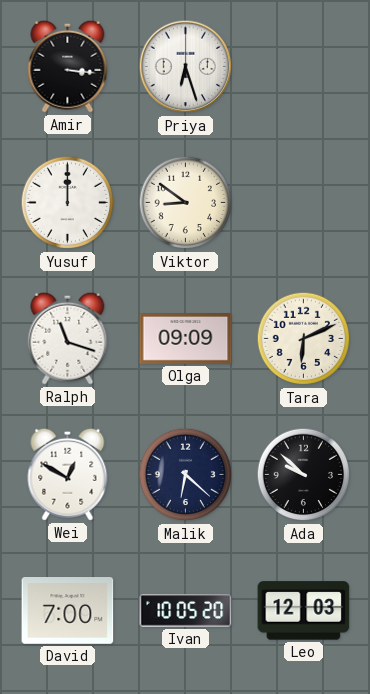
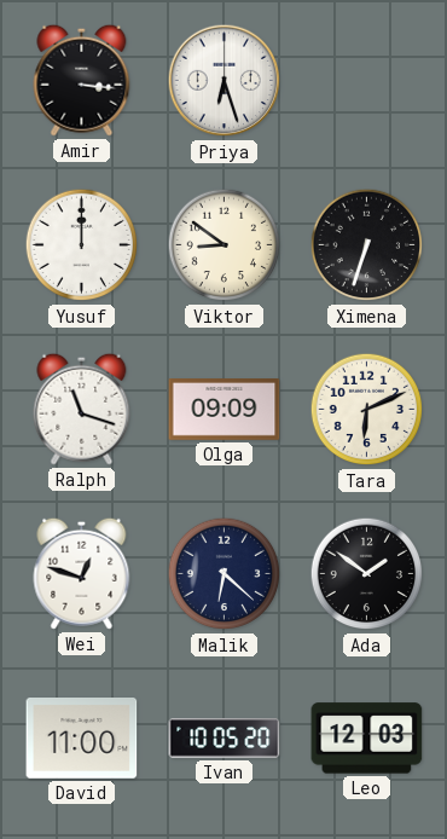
Ximena: none -> 6:33 (367, 245)
Wei: 12:50 -> 12:48 (82, 573)
Ada: 9:52 -> 1:51 (367, 574)
David: 7:00 -> 11:00 (82, 739)
